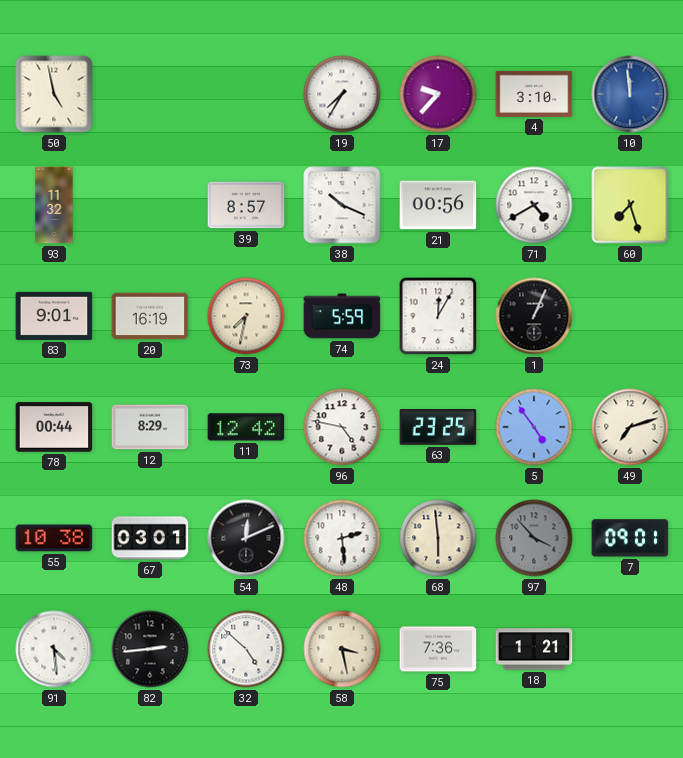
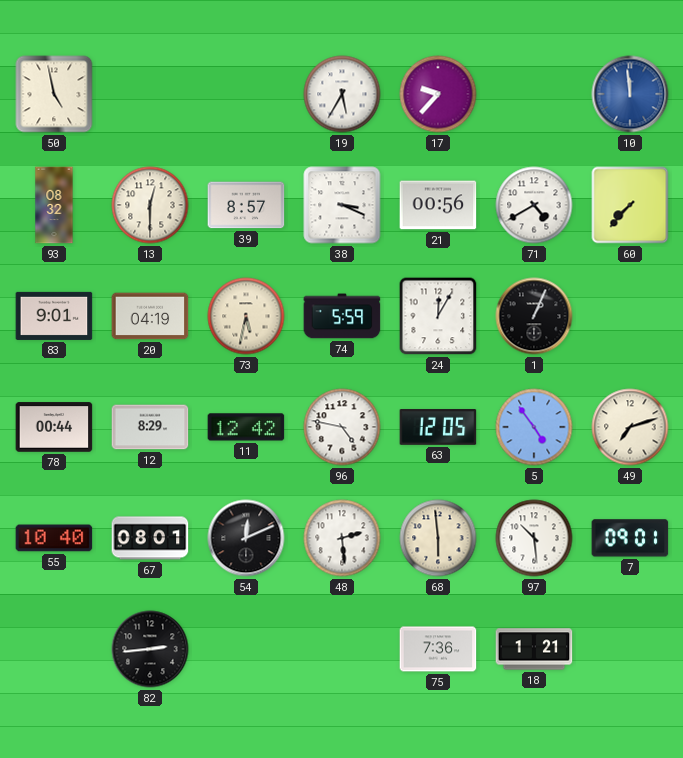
19: 7:35 -> 5:35 (342, 94)
4: 3:10 -> none (534, 94)
93: 11:32 -> 08:32 (54, 205)
13: none -> 12:30 (150, 205)
38: 10:19 -> 3:19 (342, 205)
60: 7:27 -> 7:37 (630, 205)
20: 16:19 -> 04:19 (150, 316)
73: 7:32 -> 5:32 (246, 316)
63: 23:25 -> 12:05 (438, 427)
55: 10:38 -> 10:40 (54, 538)
67: 03:01 -> 08:01 (150, 538)
97: 3:53 -> 10:29 (534, 538)
97 dial: grey -> white (534, 538)
91: 4:29 -> none (54, 649)
32: 4:52 -> none (246, 649)
58: 3:28 -> none (342, 649)
